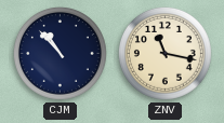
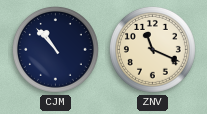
ZNV: 11:17 -> 11:19 (152, 49)
